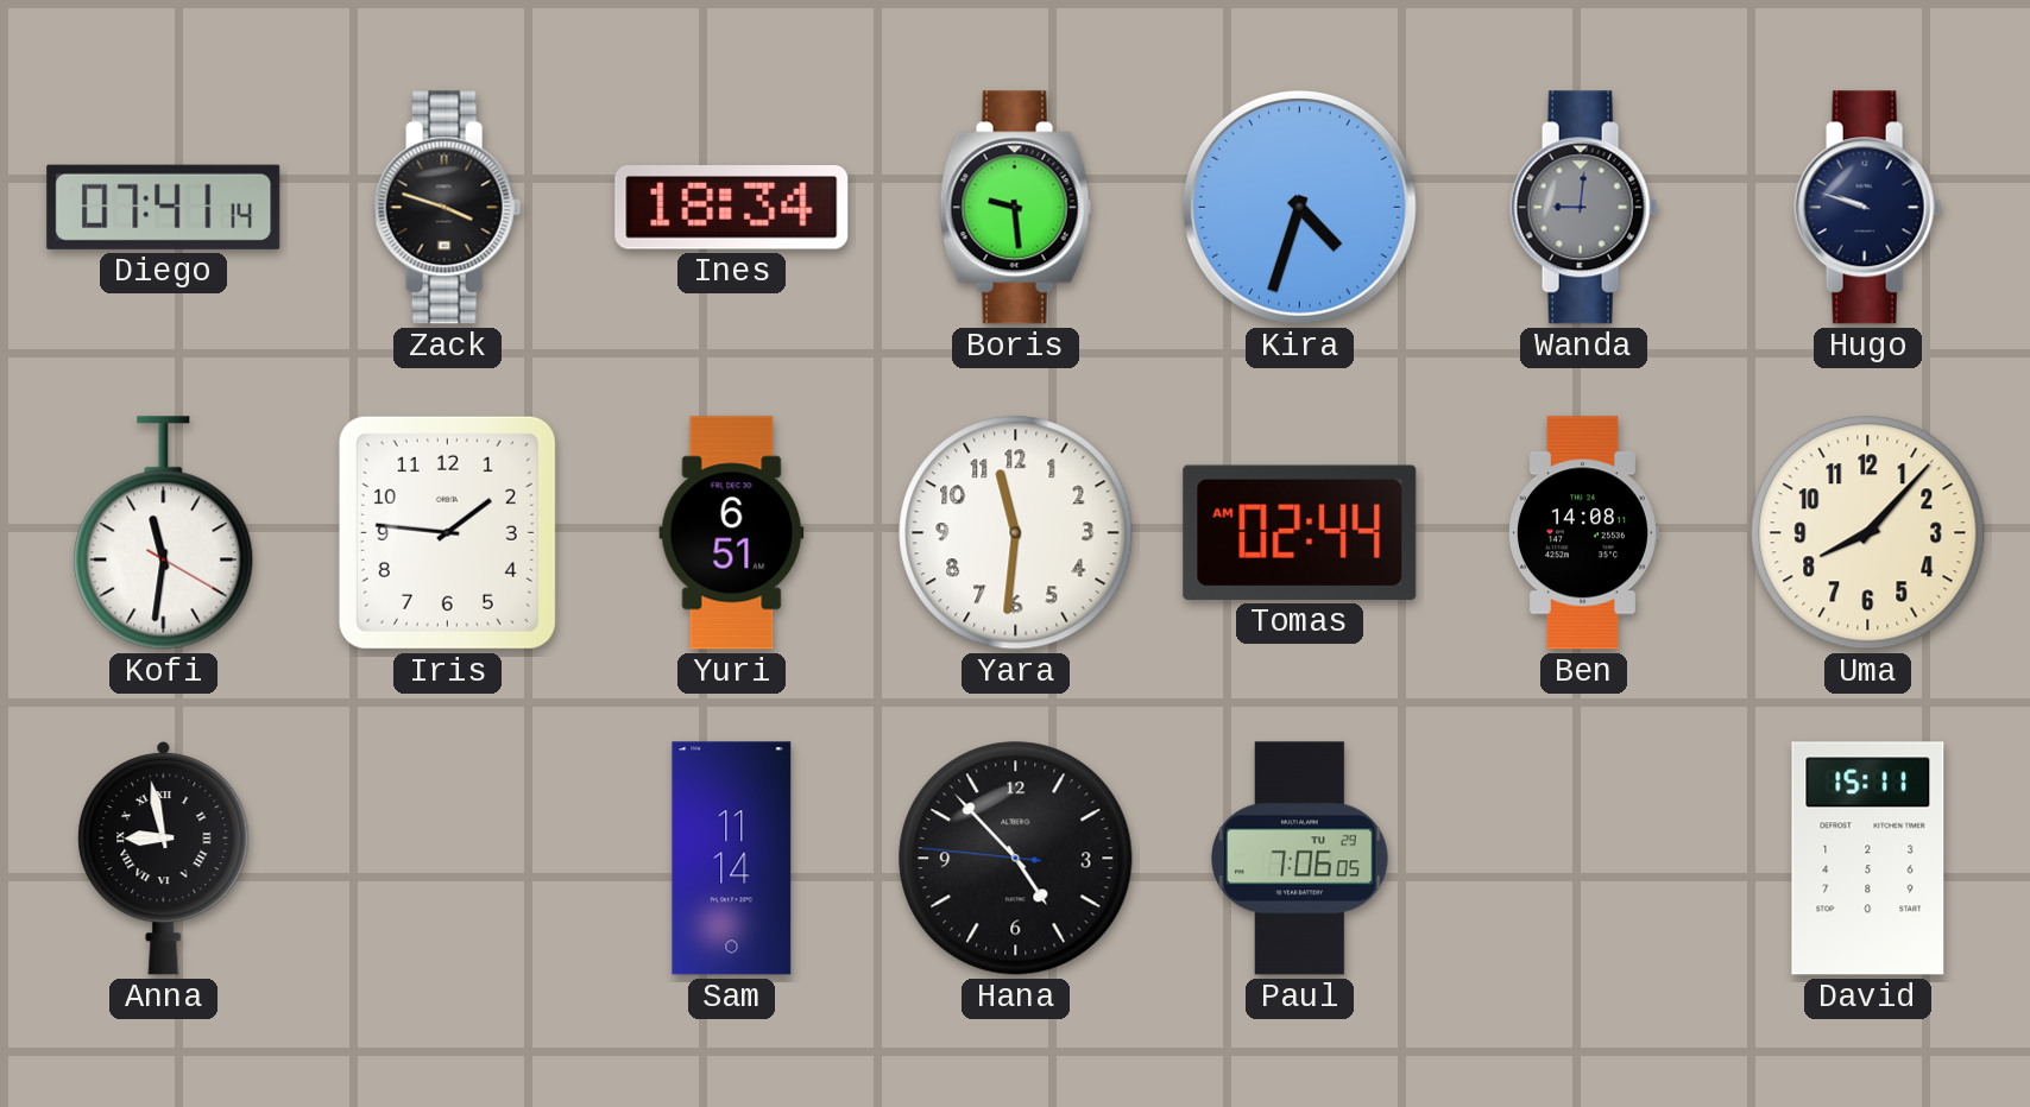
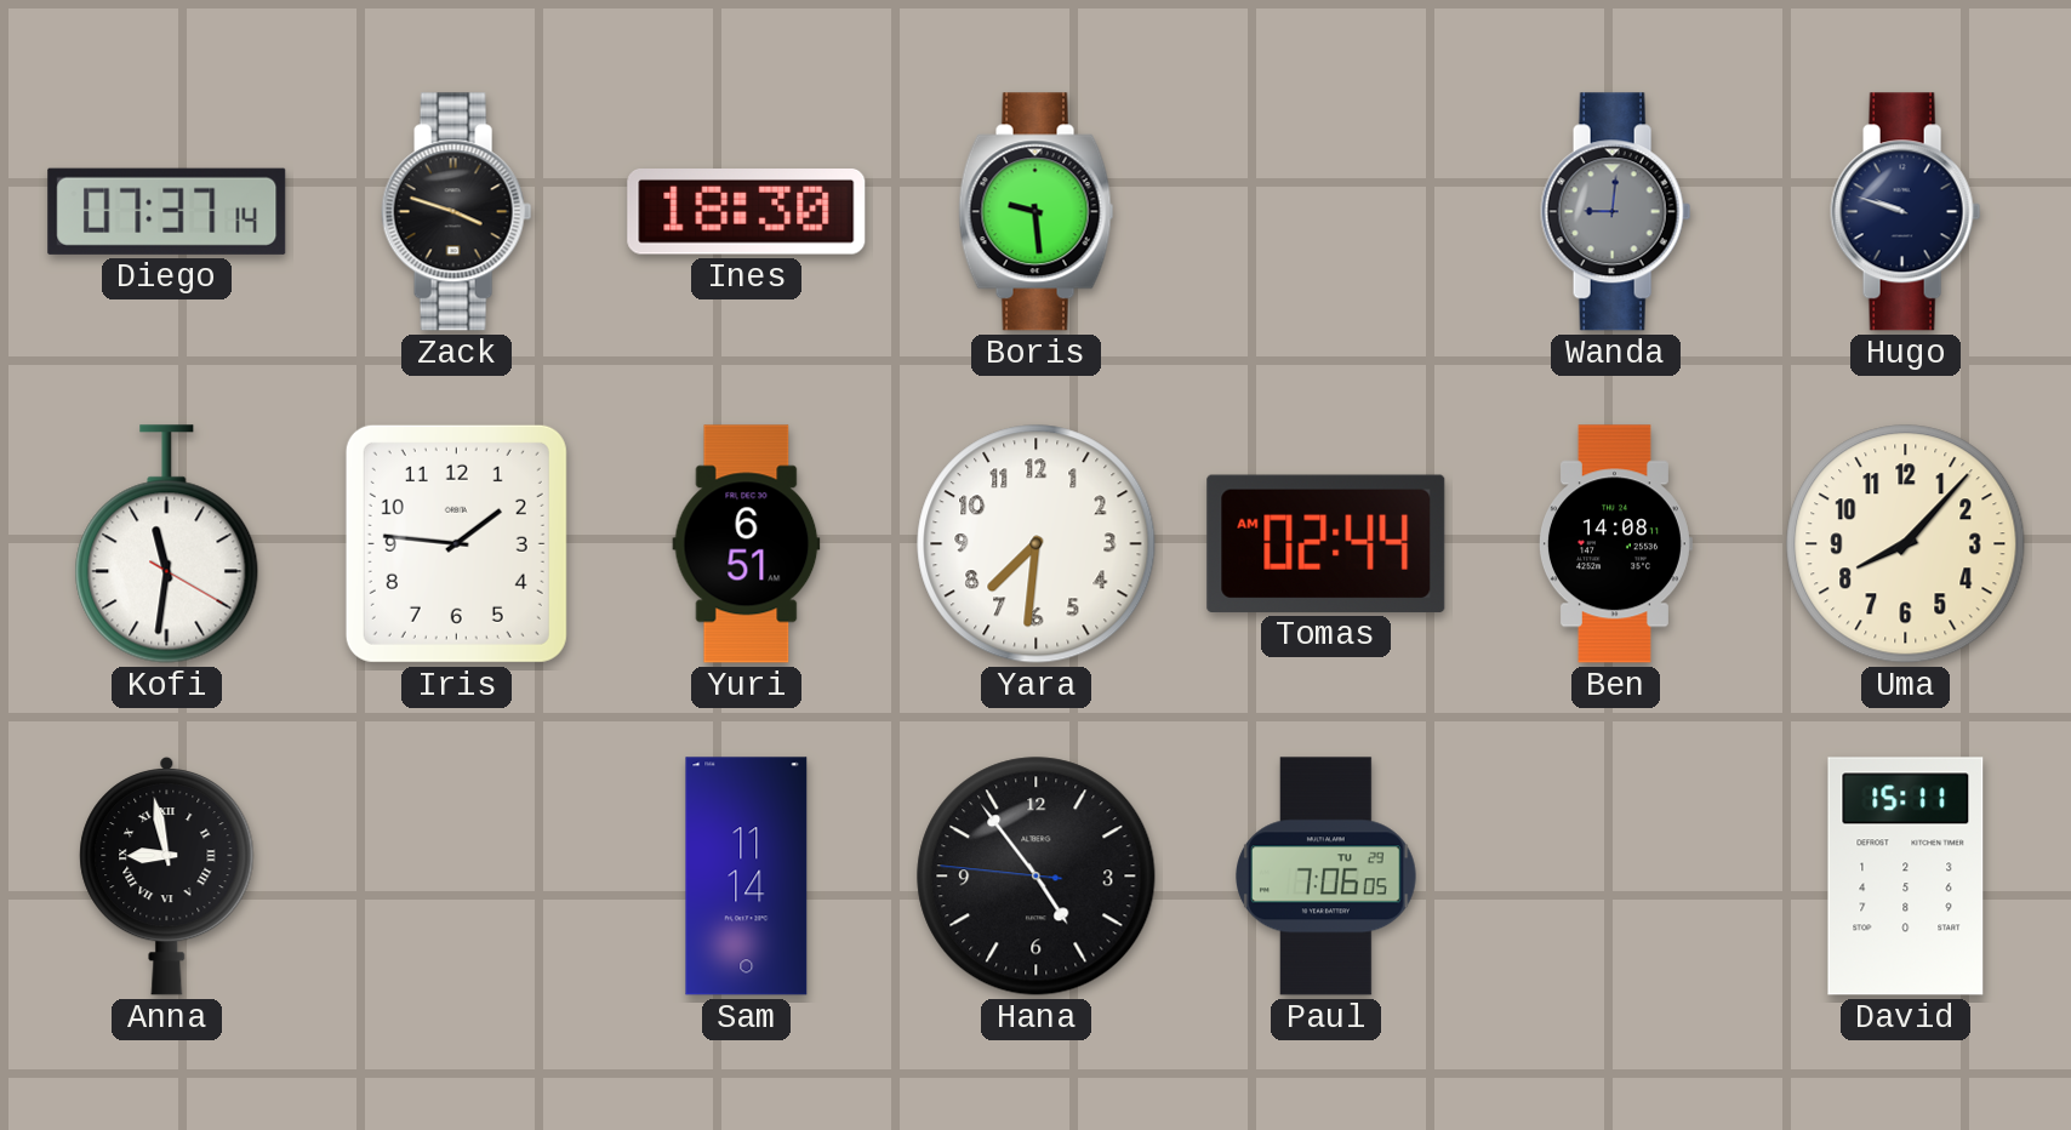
Diego: 07:41 -> 07:37 (167, 211)
Ines: 18:34 -> 18:30 (747, 212)
Kira: 4:33 -> none (1299, 207)
Yara: 11:31 -> 7:31 (1037, 544)
Hana: 4:52 -> 4:53 (1037, 877)
